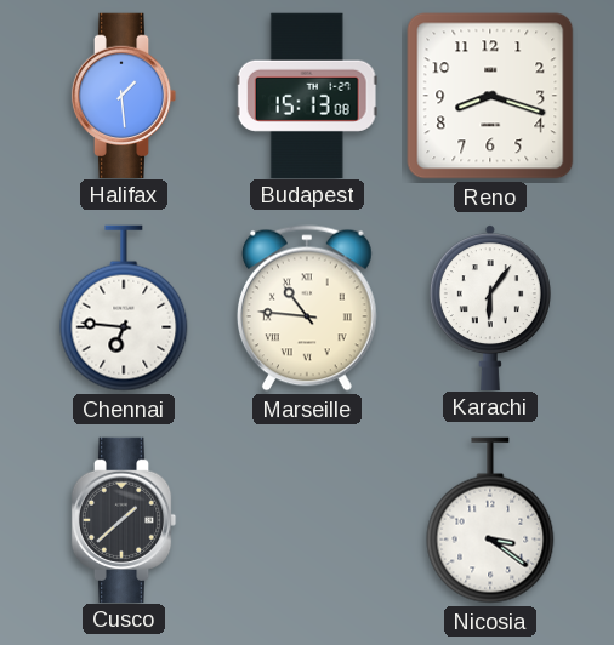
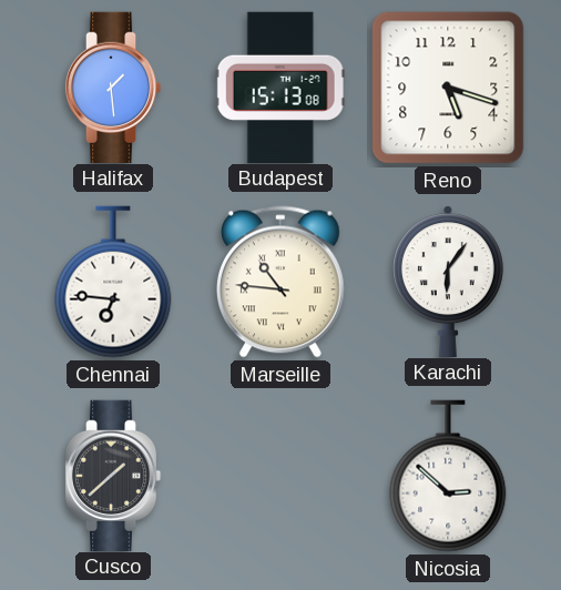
Reno: 8:18 -> 5:18 (448, 88)
Nicosia: 3:21 -> 2:52 (448, 476)
